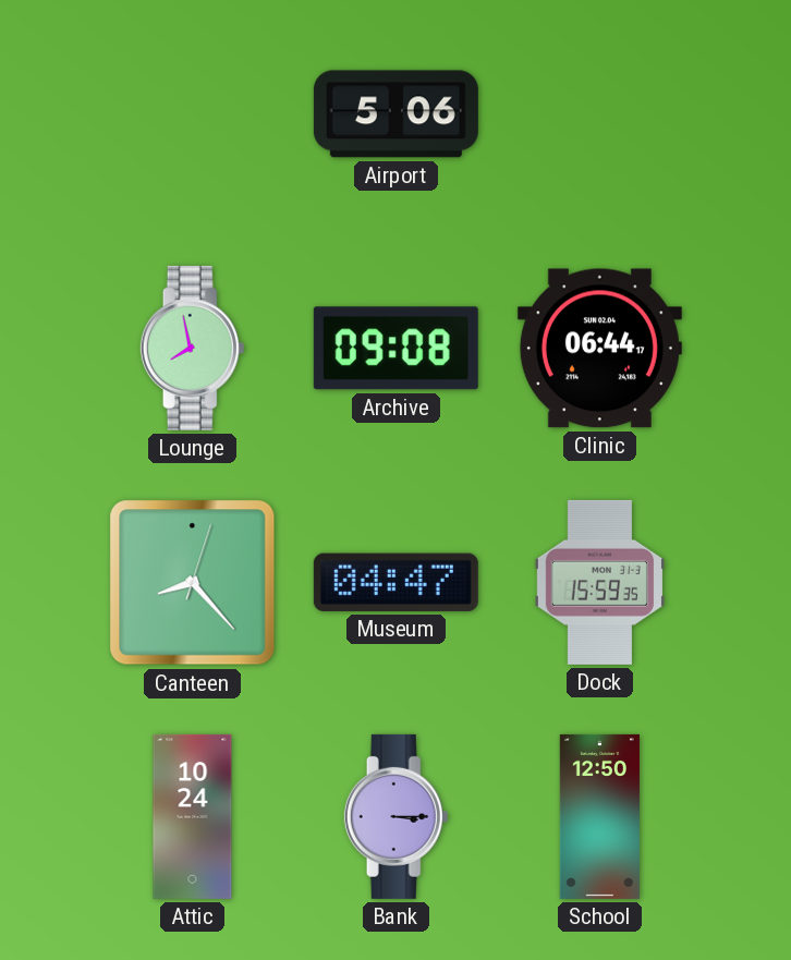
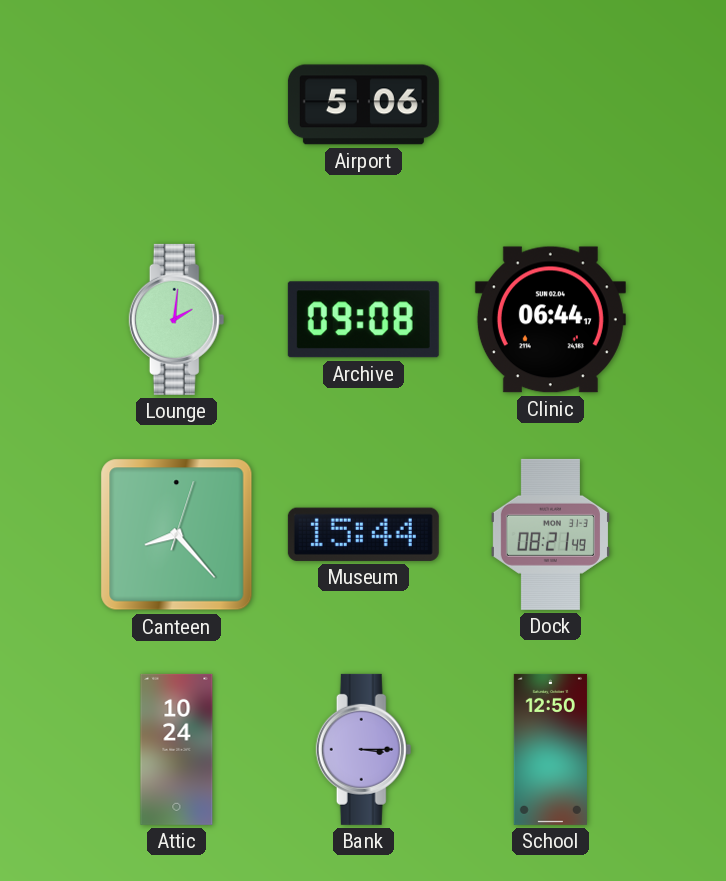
Lounge: 7:58 -> 2:01 (177, 319)
Museum: 04:47 -> 15:44 (363, 534)
Dock: 15:59 -> 08:21 (550, 534)
